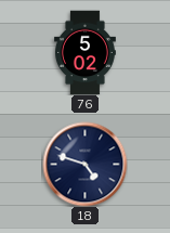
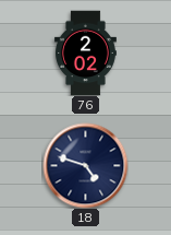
76: 5:02 -> 2:02 (85, 52)
